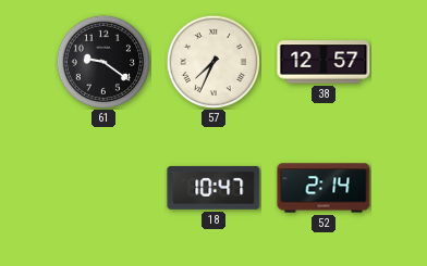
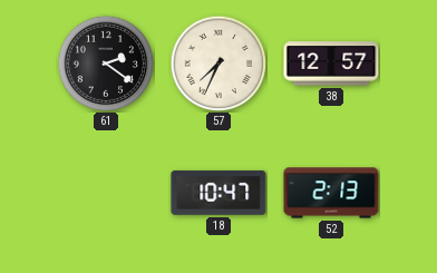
61: 9:21 -> 2:21 (105, 62)
52: 2:14 -> 2:13 (331, 193)
